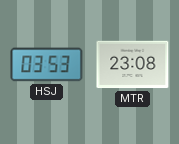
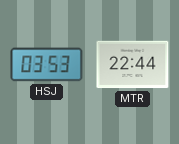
MTR: 23:08 -> 22:44 (133, 65)
